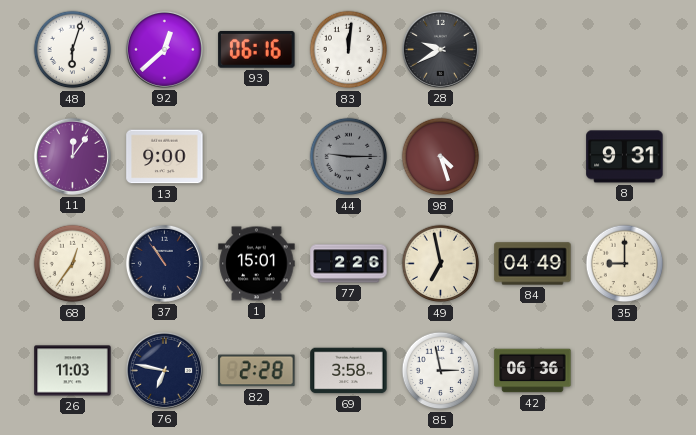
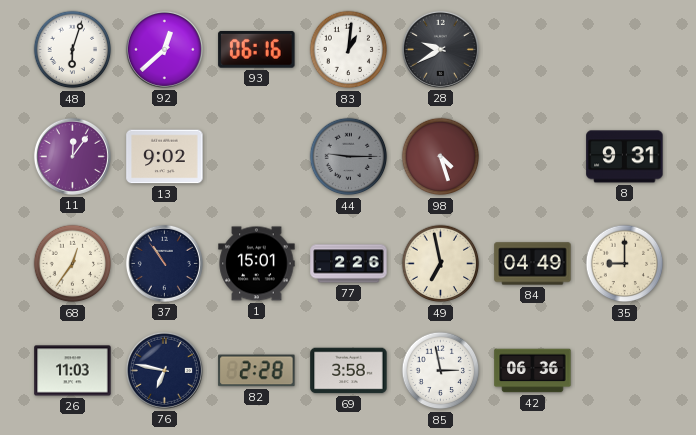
83: 12:01 -> 1:01 (349, 50)
13: 9:00 -> 9:02 (165, 157)
